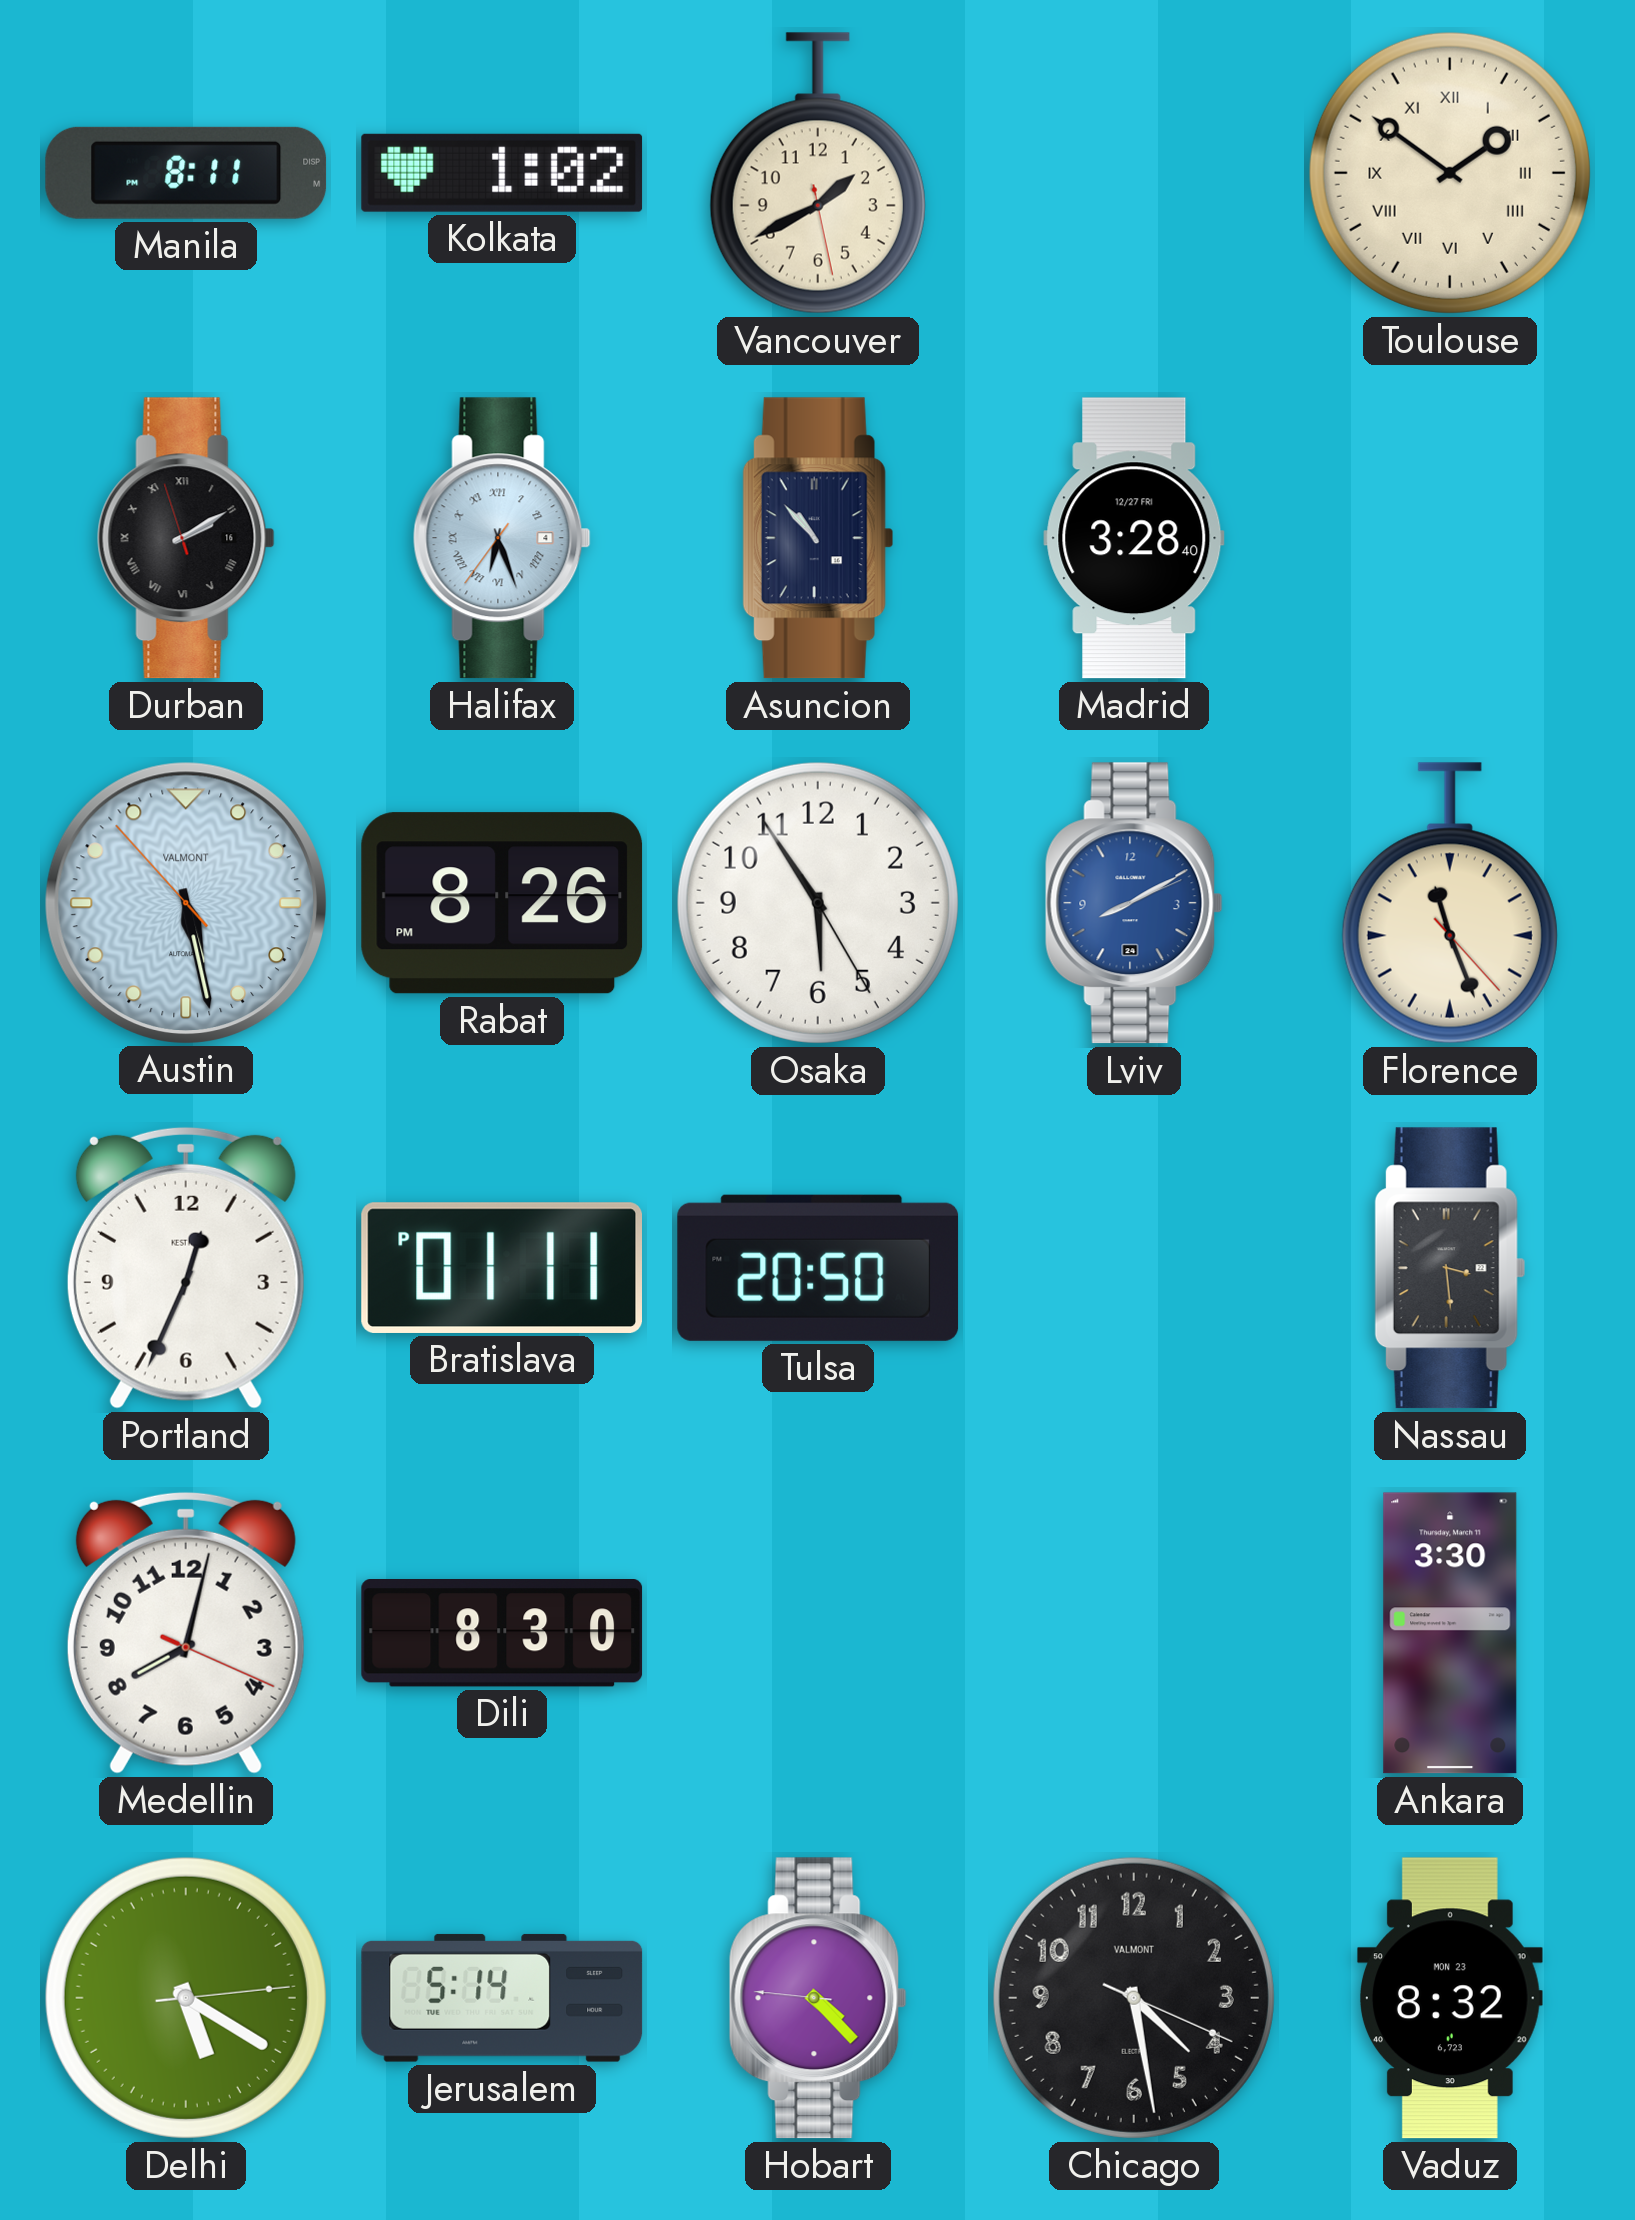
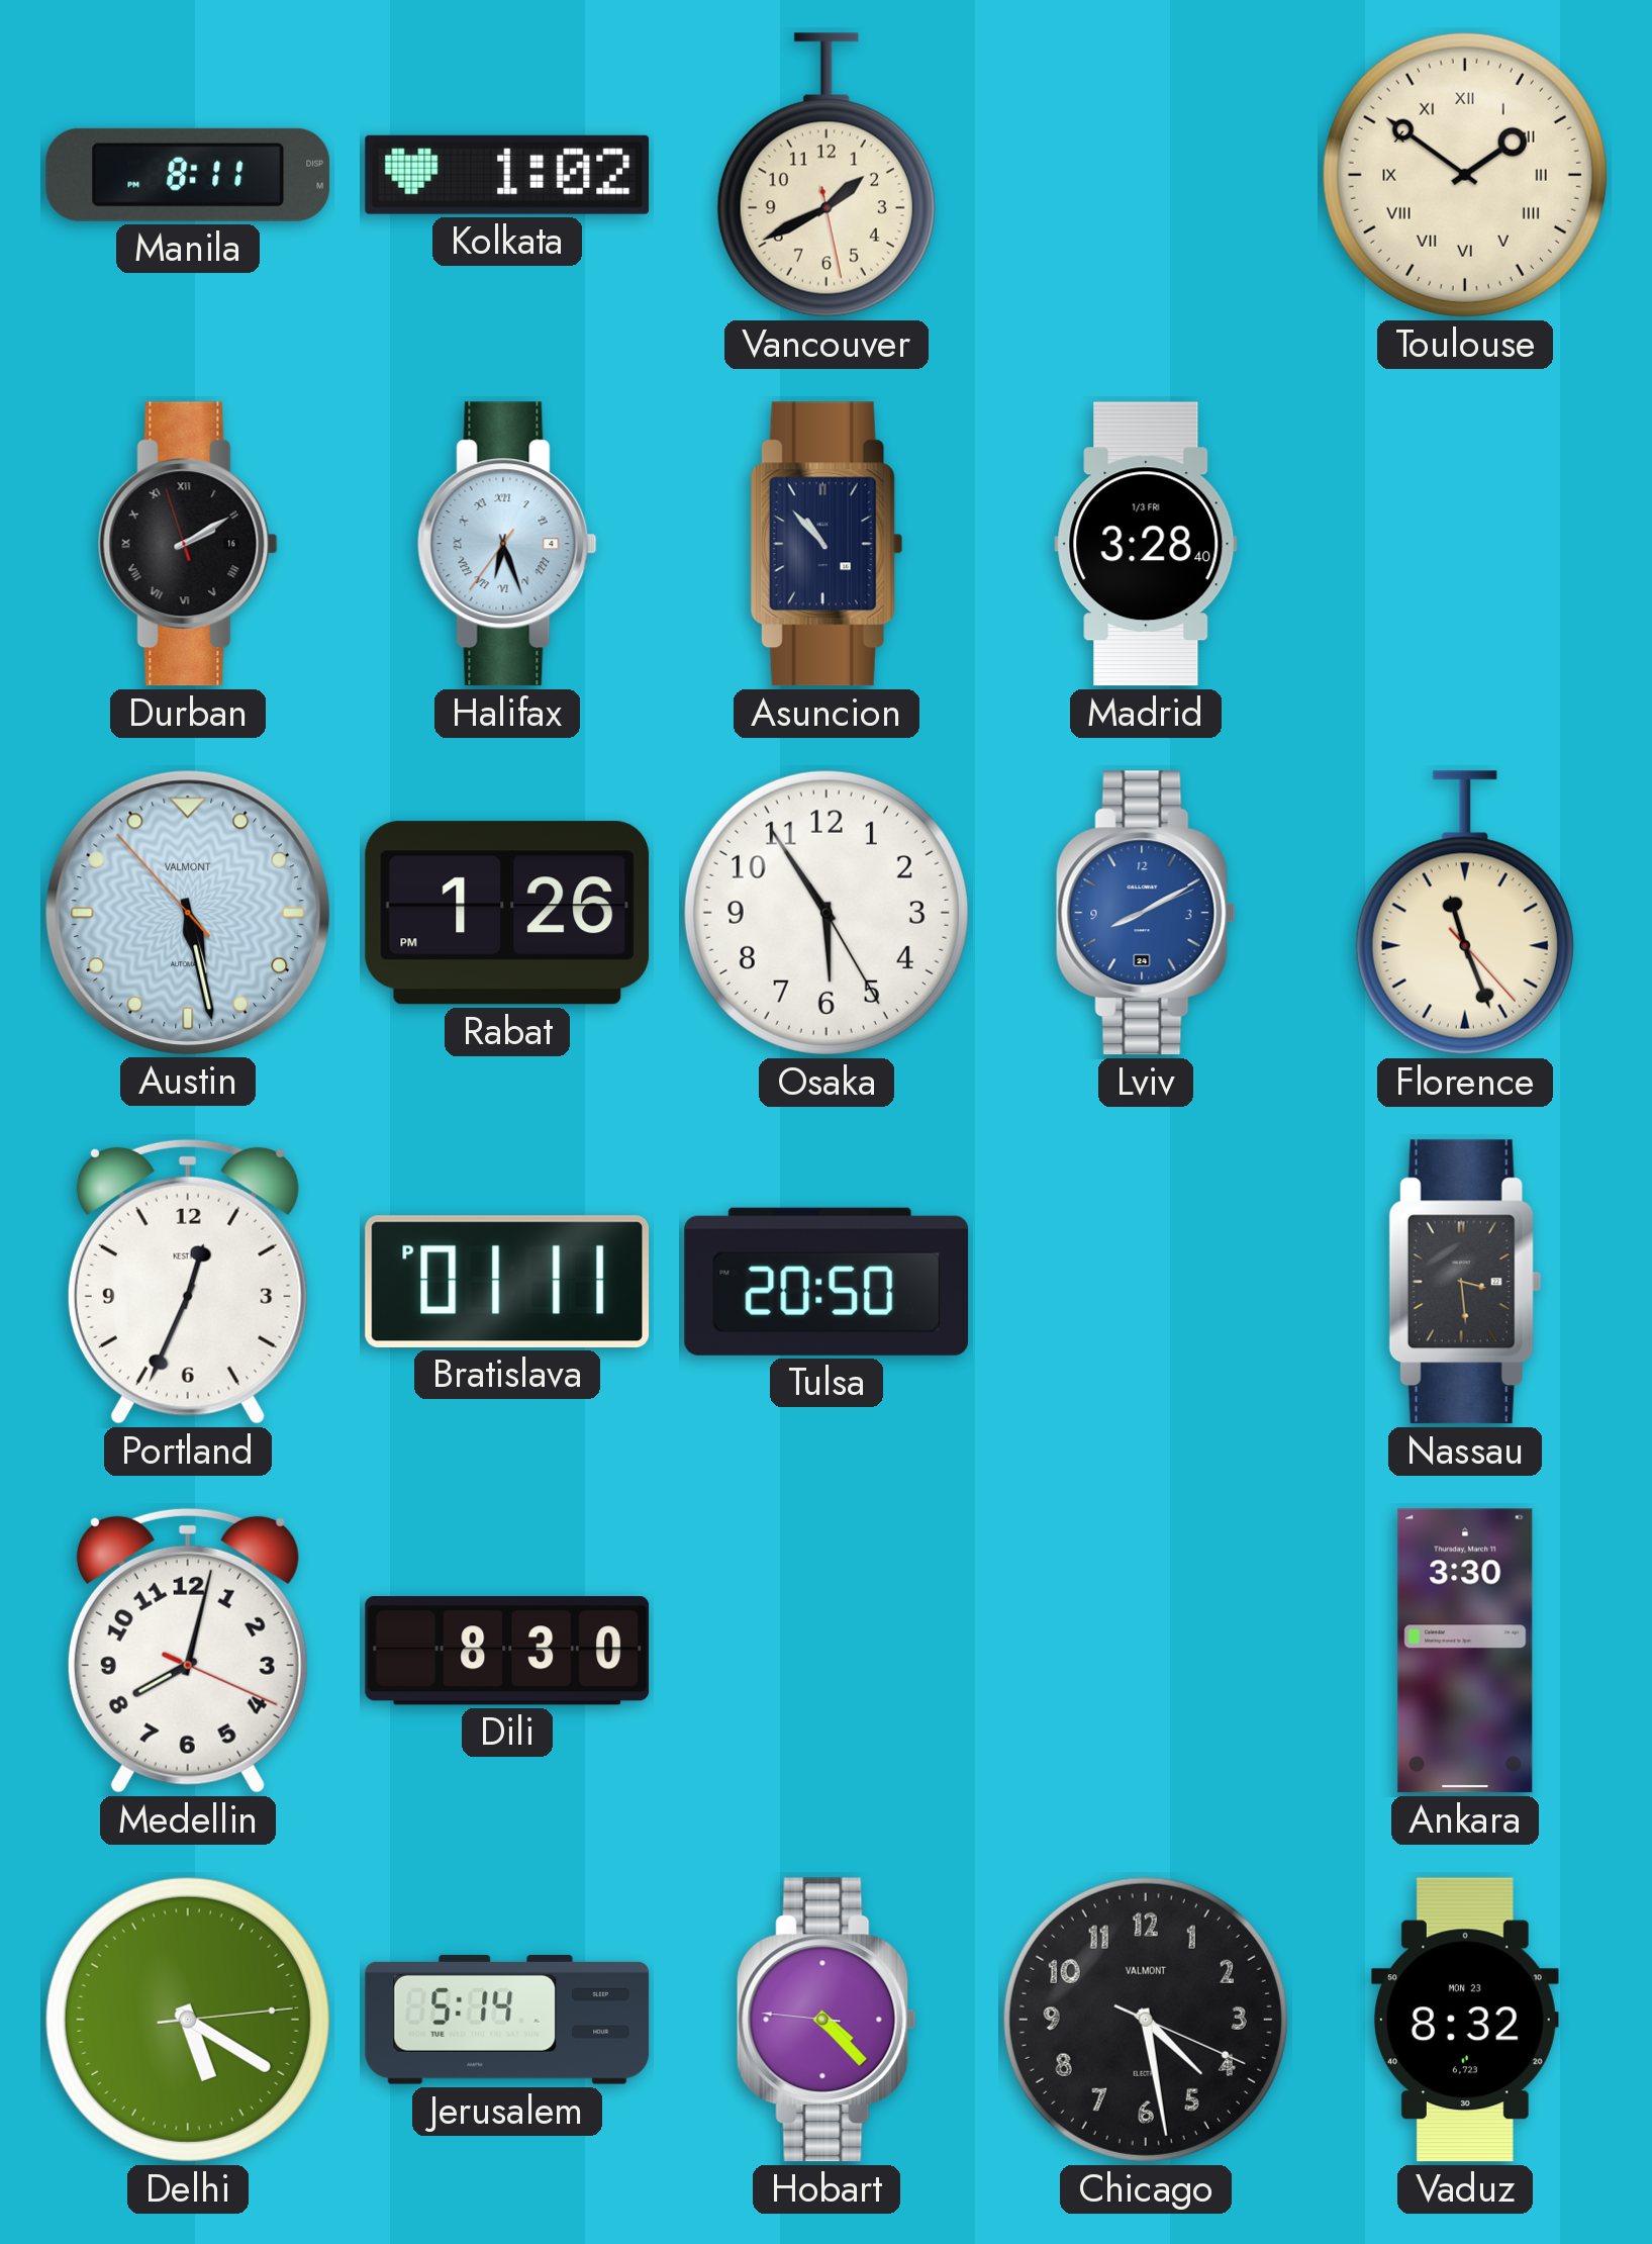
Madrid date: 12/27 FRI -> 1/3 FRI (1146, 544)
Rabat: 8:26 -> 1:26 (507, 913)
